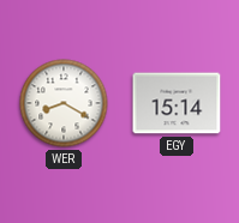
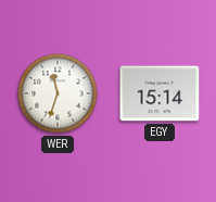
WER: 8:20 -> 11:33 (58, 93)
